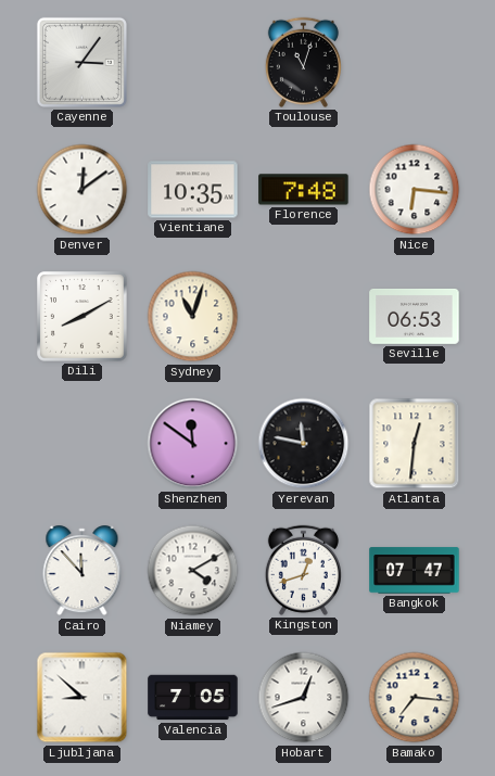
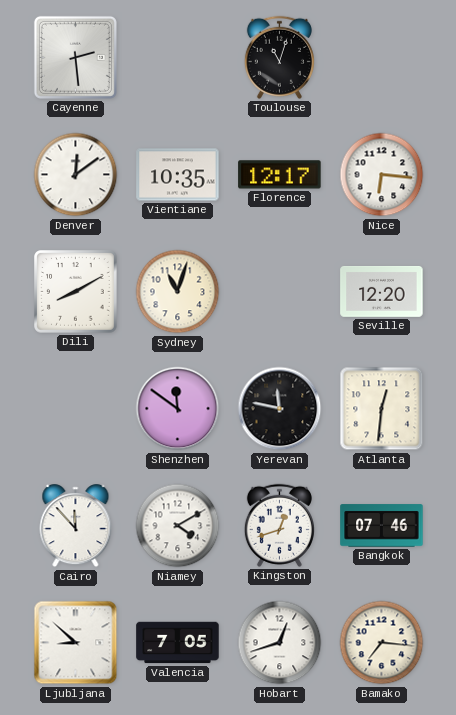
Cayenne: 3:06 -> 2:29 (75, 57)
Florence: 7:48 -> 12:17 (280, 175)
Seville: 06:53 -> 12:20 (382, 291)
Bangkok: 07:47 -> 07:46 (382, 526)
